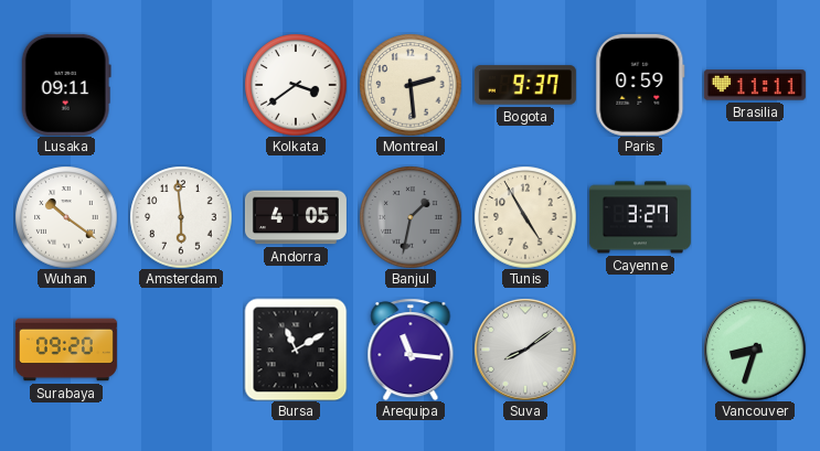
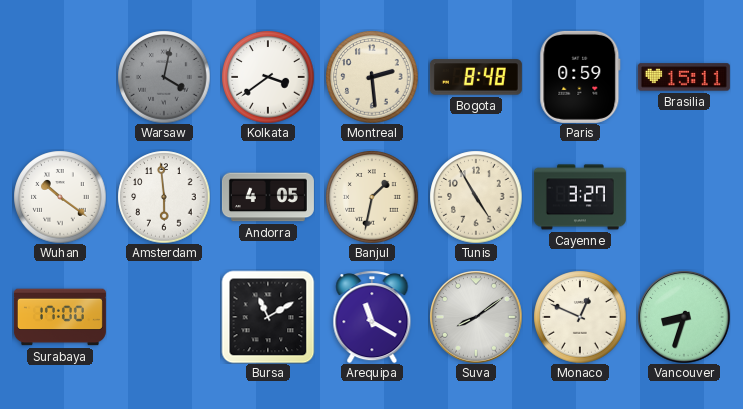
Lusaka: 09:11 -> none (66, 85)
Warsaw: none -> 4:02 (164, 77)
Bogota: 9:37 -> 8:48 (476, 77)
Brasilia: 11:11 -> 15:11 (684, 77)
Banjul dial: grey -> cream (372, 197)
Surabaya: 09:20 -> 17:00 (60, 317)
Arequipa: 11:16 -> 11:20 (372, 317)
Monaco: none -> 12:49 (580, 317)
